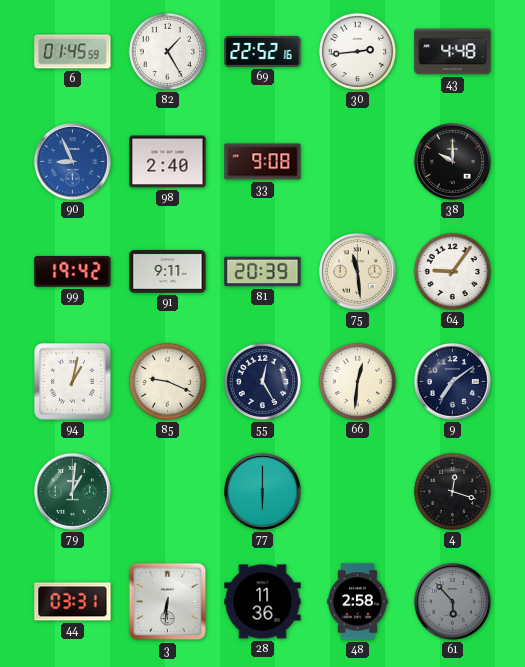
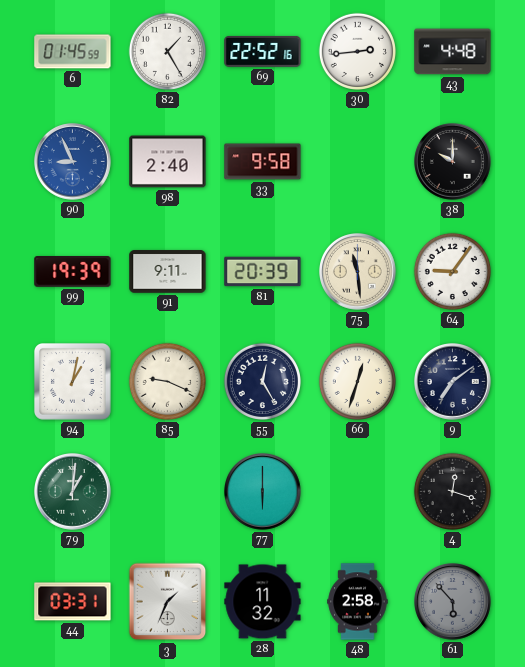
33: 9:08 -> 9:58 (263, 162)
99: 19:42 -> 19:39 (73, 272)
66: 12:31 -> 12:33 (357, 381)
3: 6:31 -> 1:34 (168, 602)
28: 11:36 -> 11:32 (263, 602)
